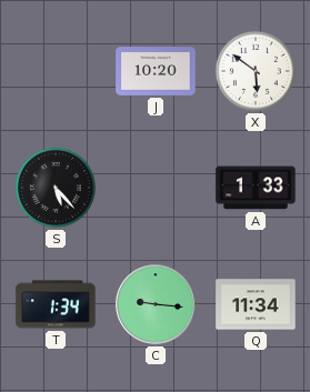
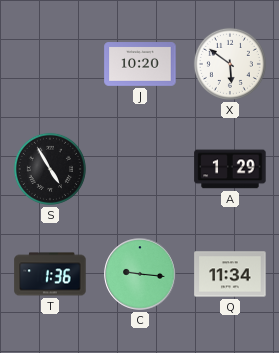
S: 5:23 -> 4:55 (50, 169)
A: 1:33 -> 1:29 (230, 169)
T: 1:34 -> 1:36 (50, 274)
